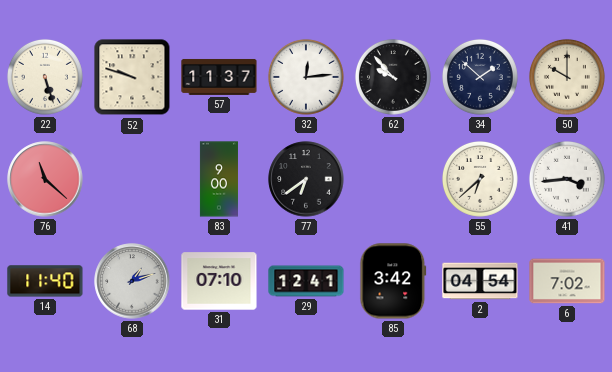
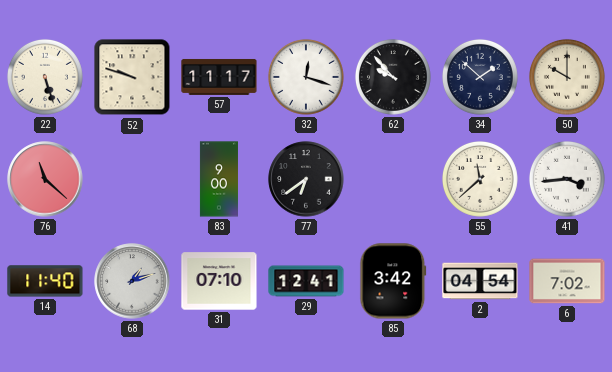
57: 11:37 -> 11:17 (219, 77)
32: 12:14 -> 12:18 (306, 77)
55: 6:38 -> 11:38 (480, 179)
